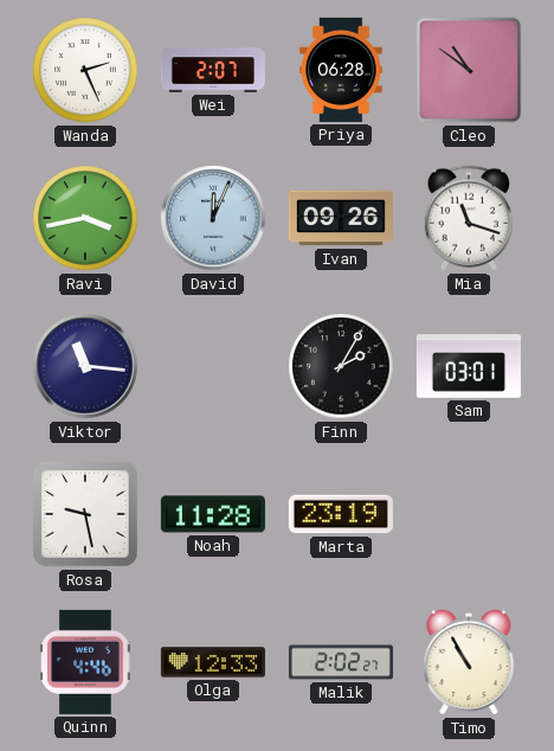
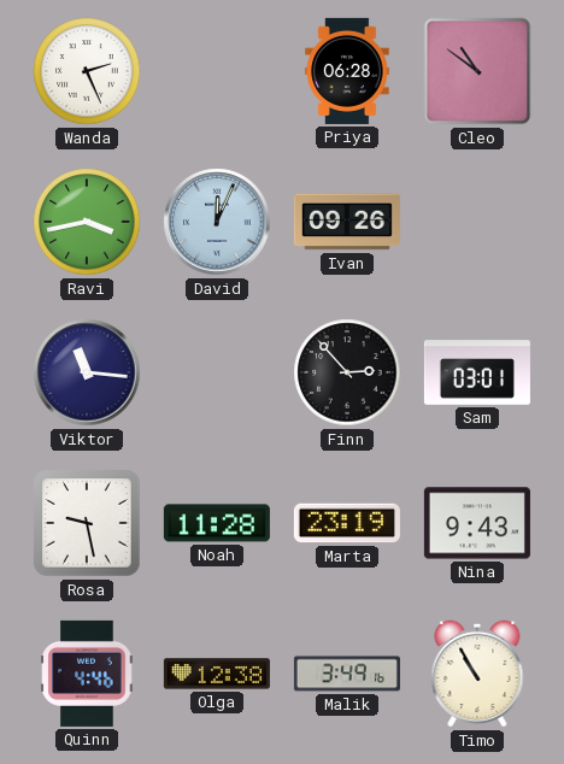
Wei: 2:07 -> none (213, 70)
Mia: 11:18 -> none (469, 218)
Finn: 2:05 -> 2:53 (347, 372)
Nina: none -> 9:43 (477, 523)
Olga: 12:33 -> 12:38 (217, 674)
Malik: 2:02 -> 3:49 (347, 674)
